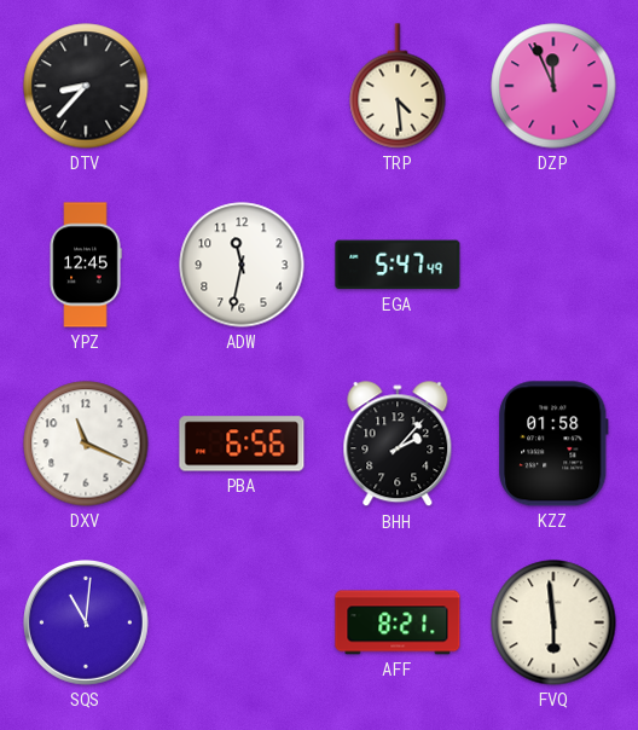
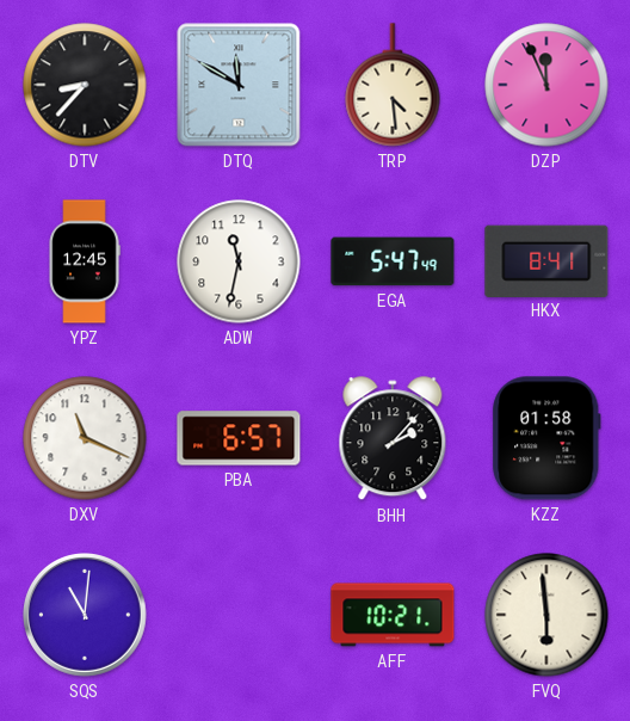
DTQ: none -> 11:50 (239, 85)
HKX: none -> 8:41 (546, 260)
PBA: 6:56 -> 6:57 (239, 438)
AFF: 8:21 -> 10:21 (393, 615)
